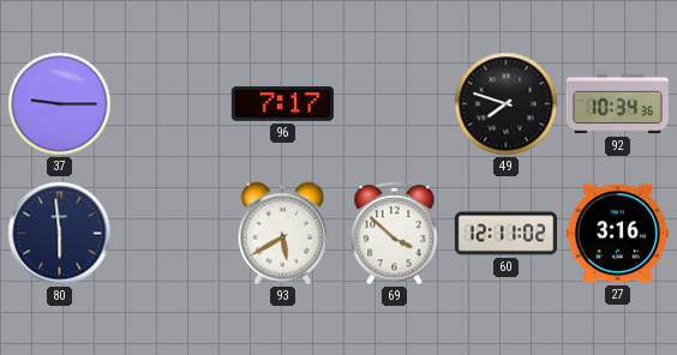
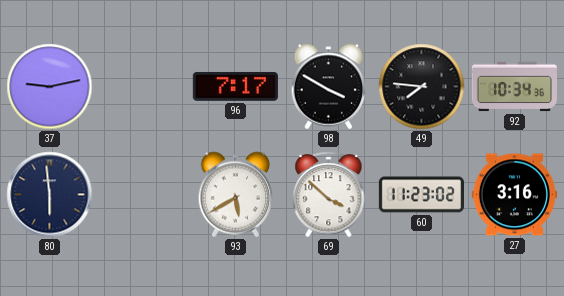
37: 9:15 -> 9:13 (50, 87)
98: none -> 3:50 (329, 87)
49: 7:48 -> 7:46 (422, 87)
60: 12:11 -> 11:23 (421, 195)
